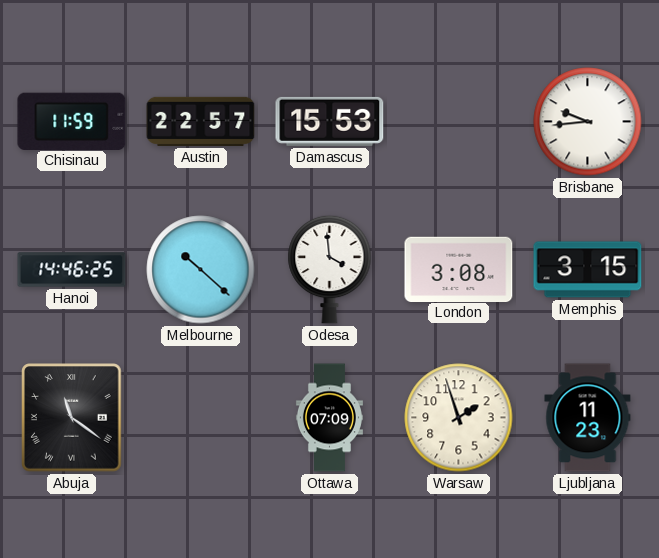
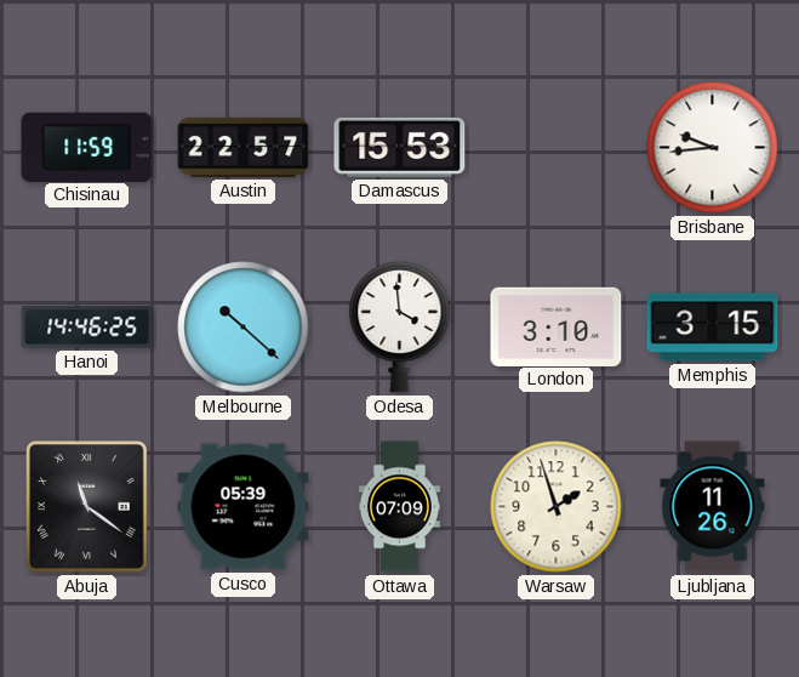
London: 3:08 -> 3:10 (557, 326)
Cusco: none -> 05:39 (244, 507)
Ljubljana: 11:23 -> 11:26 (713, 507)
